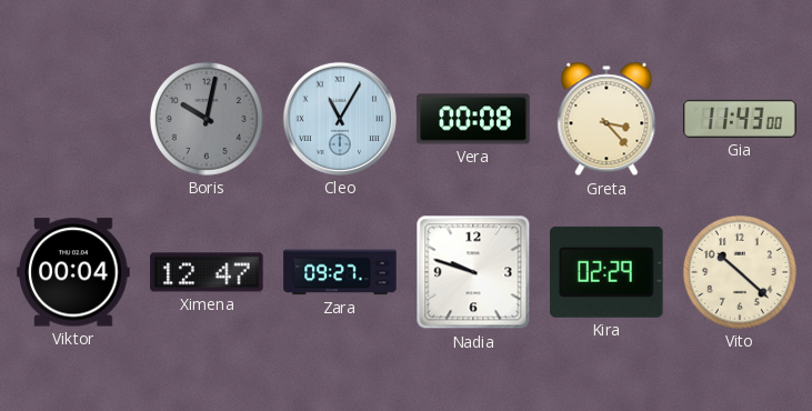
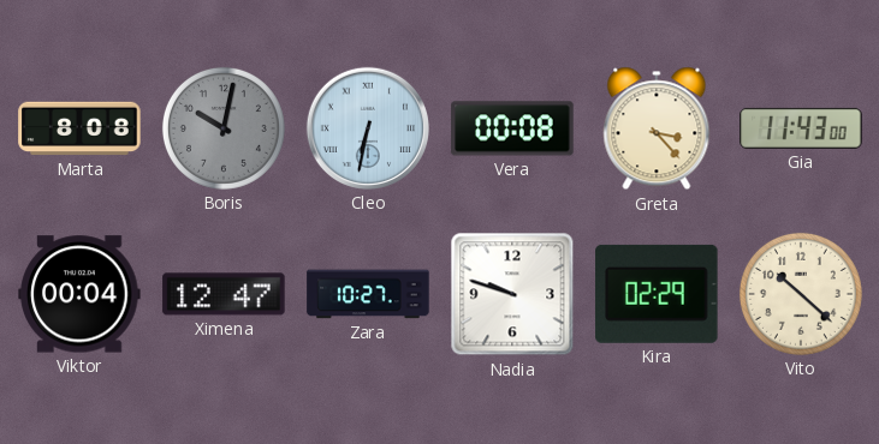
Marta: none -> 8:08 (79, 128)
Cleo: 11:05 -> 6:32 (368, 128)
Zara: 09:27 -> 10:27 (368, 294)
